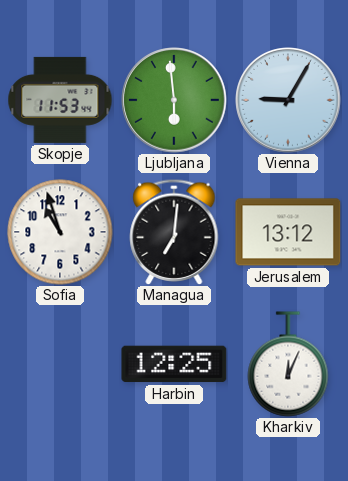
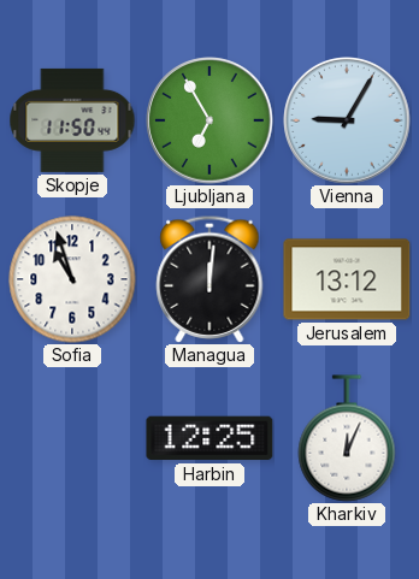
Skopje: 11:53 -> 11:50 (72, 120)
Ljubljana: 5:59 -> 6:55 (209, 120)
Managua: 7:01 -> 12:01 (209, 279)
